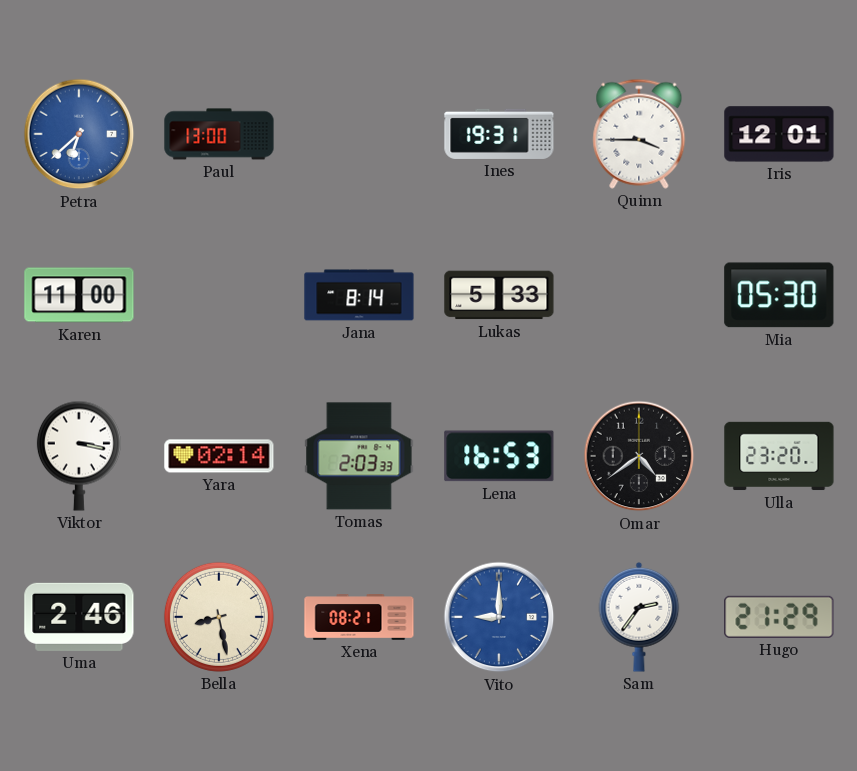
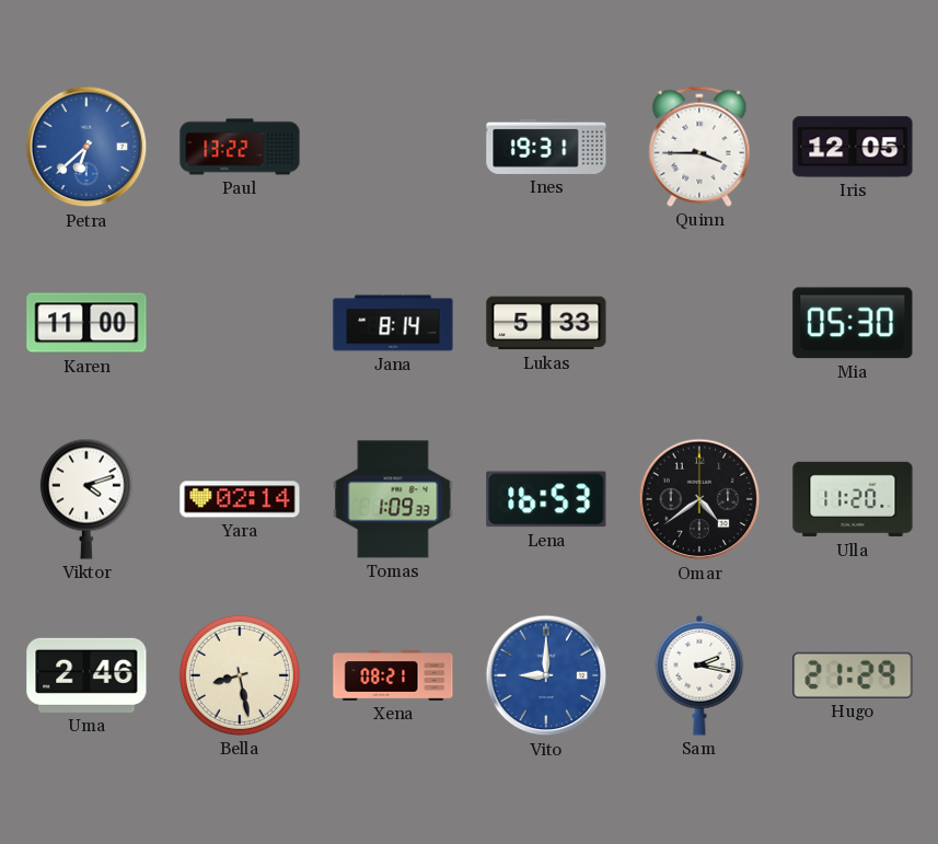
Paul: 13:00 -> 13:22 (240, 147)
Iris: 12:01 -> 12:05 (853, 147)
Viktor: 3:17 -> 4:12 (86, 499)
Tomas: 2:03 -> 1:09 (393, 499)
Ulla: 23:20 -> 11:20 (853, 499)
Sam: 2:36 -> 2:17 (699, 675)
